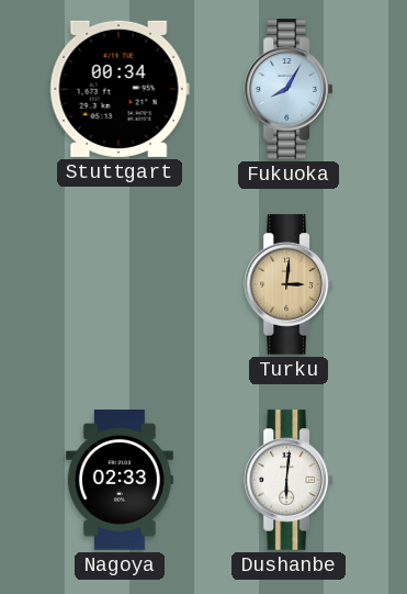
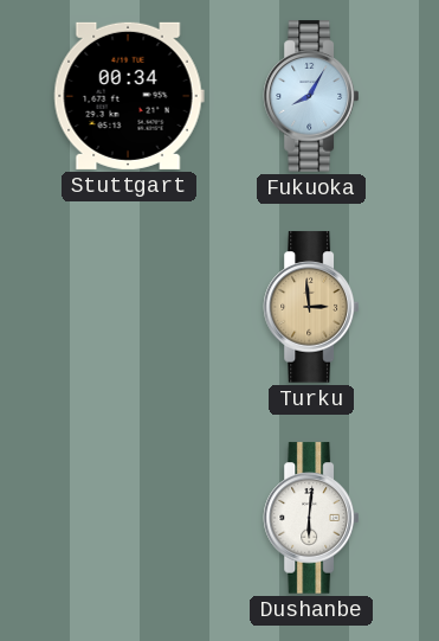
Turku: 3:01 -> 2:59 (310, 307)
Nagoya: 02:33 -> none (120, 480)
